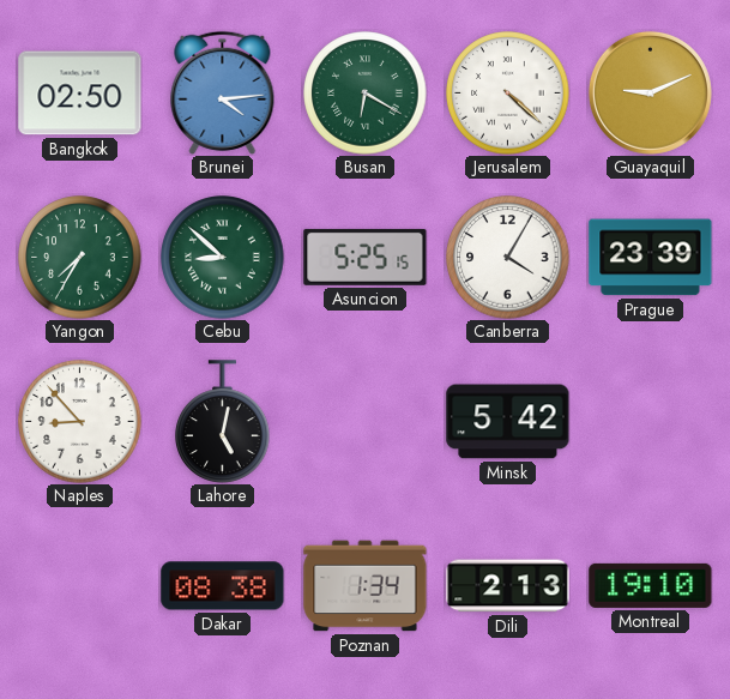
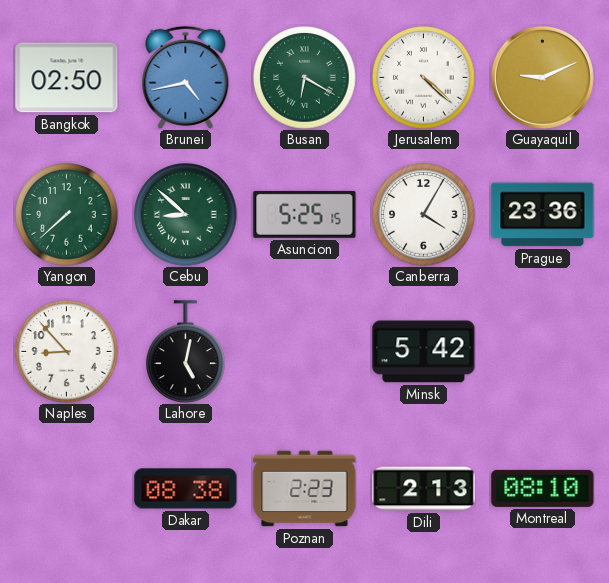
Brunei: 4:14 -> 4:43 (186, 77)
Yangon: 7:35 -> 7:38 (67, 215)
Prague: 23:39 -> 23:36 (543, 215)
Poznan: 1:34 -> 2:23 (305, 489)
Montreal: 19:10 -> 08:10 (543, 488)
